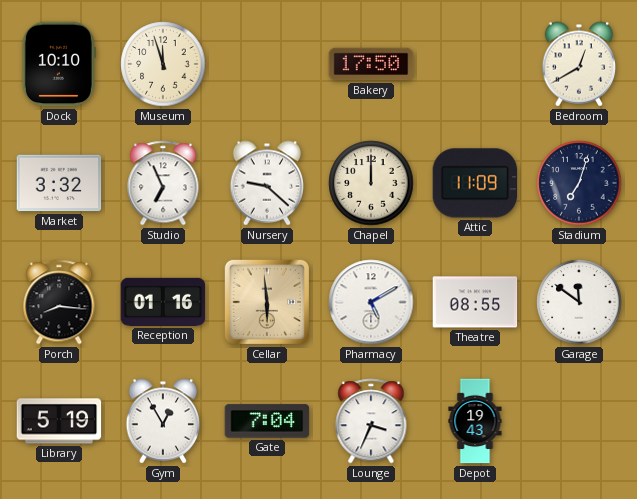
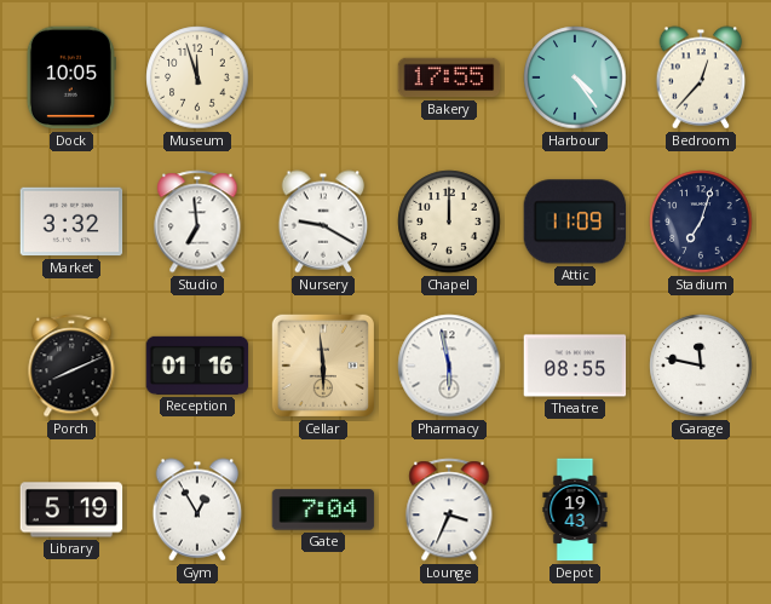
Dock: 10:10 -> 10:05 (71, 77)
Bakery: 17:50 -> 17:55 (449, 77)
Harbour: none -> 4:24 (575, 77)
Bedroom: 12:40 -> 12:37 (701, 77)
Studio: 6:56 -> 6:59 (197, 222)
Nursery: 9:22 -> 9:20 (323, 222)
Porch: 8:16 -> 8:11 (71, 366)
Pharmacy: 5:10 -> 5:58 (449, 366)
Garage: 11:51 -> 11:47 (701, 366)
